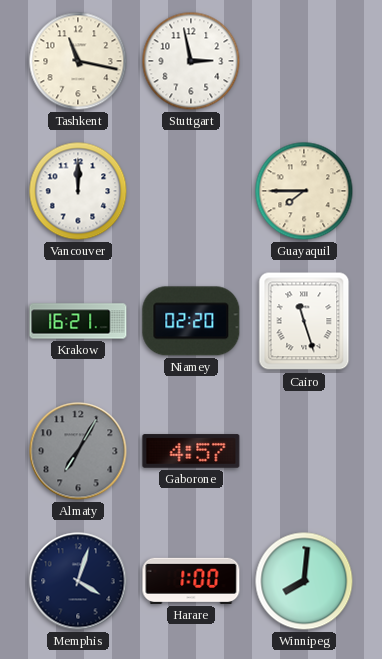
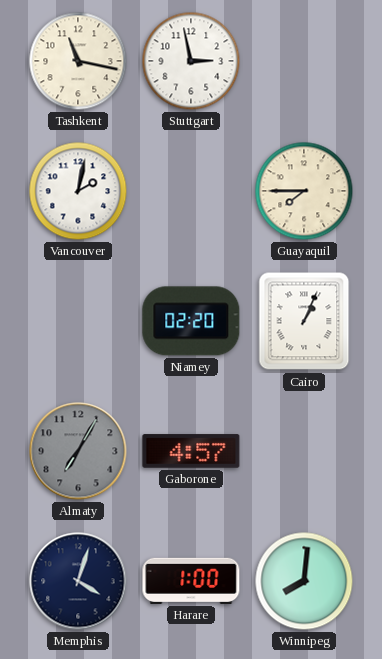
Vancouver: 12:00 -> 2:02 (78, 191)
Krakow: 16:21 -> none (78, 321)
Cairo: 11:27 -> 1:04 (304, 321)
